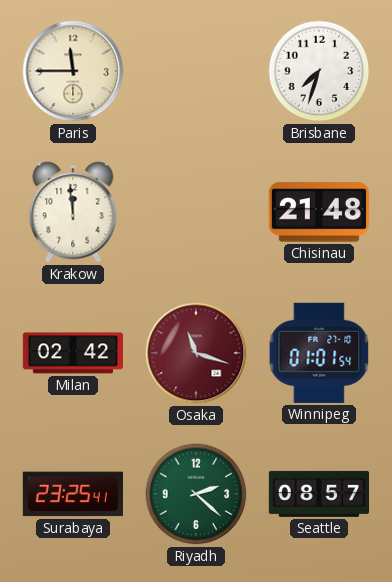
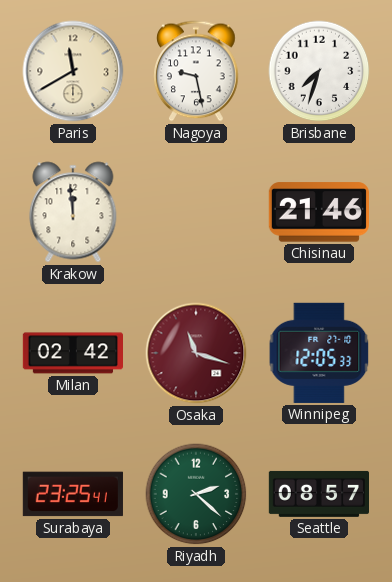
Paris: 11:45 -> 11:40 (73, 71)
Nagoya: none -> 9:28 (197, 71)
Chisinau: 21:48 -> 21:46 (319, 212)
Winnipeg: 01:01 -> 12:05 (319, 353)
